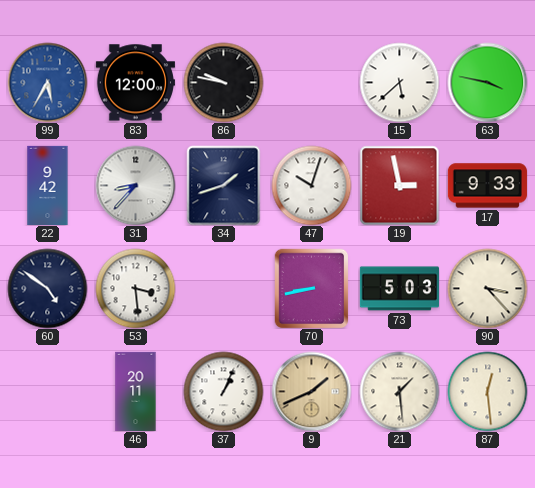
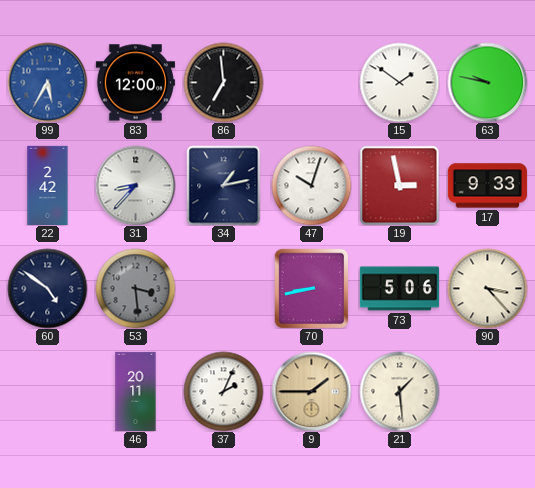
86: 9:47 -> 6:59 (223, 82)
15: 5:38 -> 1:51 (399, 82)
63: 3:47 -> 9:47 (487, 82)
22: 9:42 -> 2:42 (48, 185)
34: 1:42 -> 1:13 (224, 185)
53 dial: white -> grey (135, 288)
73: 5:03 -> 5:06 (399, 289)
37: 1:04 -> 2:04 (223, 391)
9: 1:41 -> 1:45 (311, 391)
87: 12:29 -> none (487, 391)
